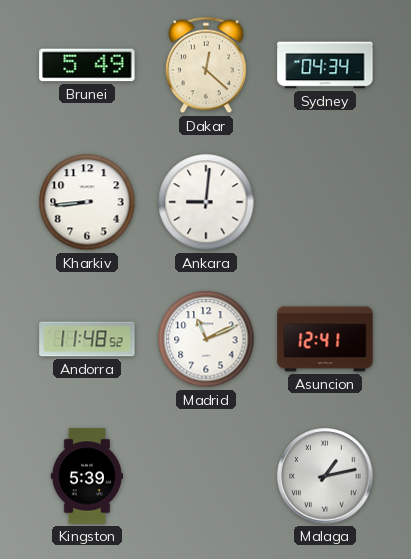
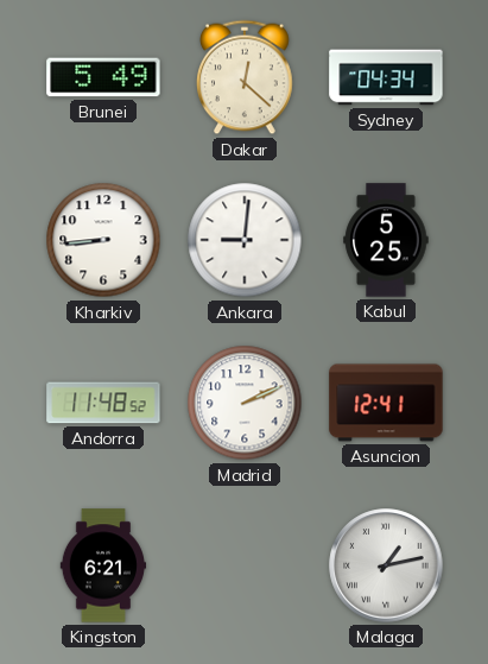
Kabul: none -> 5:25 (386, 240)
Madrid: 11:11 -> 2:11 (245, 403)
Kingston: 5:39 -> 6:21 (102, 565)
